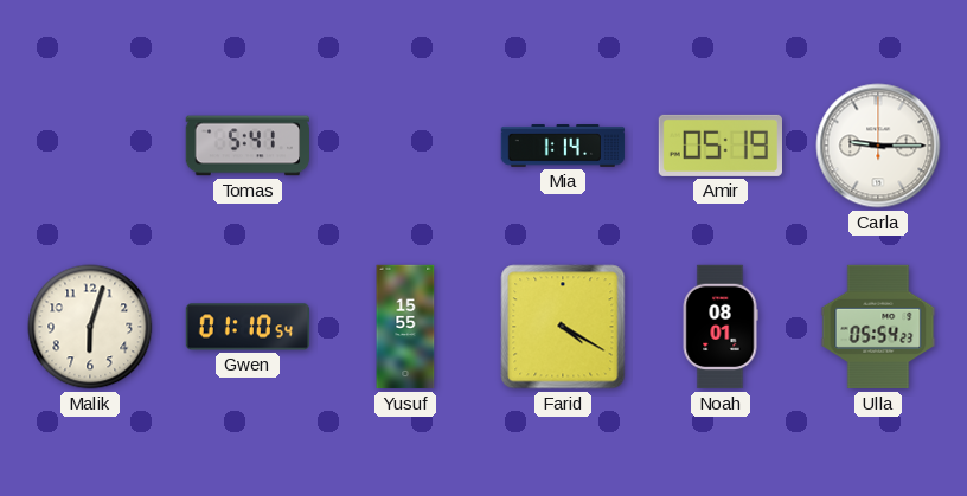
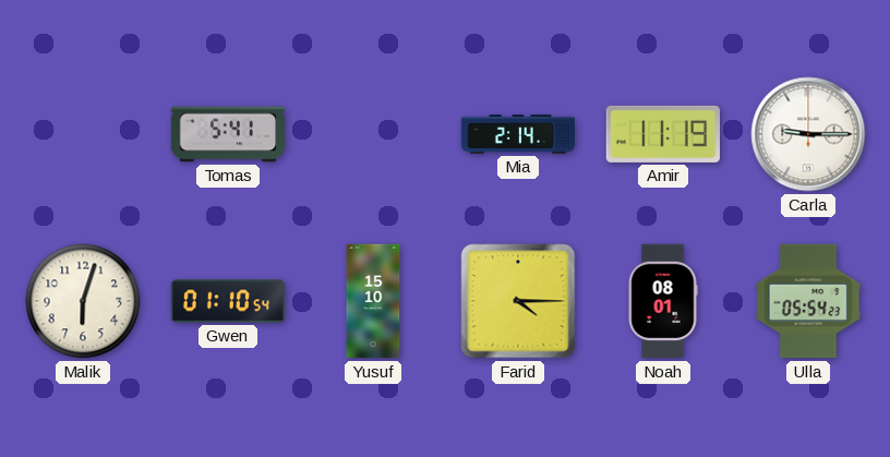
Mia: 1:14 -> 2:14 (518, 134)
Amir: 05:19 -> 11:19 (662, 134)
Yusuf: 15:55 -> 15:10 (373, 301)
Farid: 4:20 -> 4:15 (518, 301)
